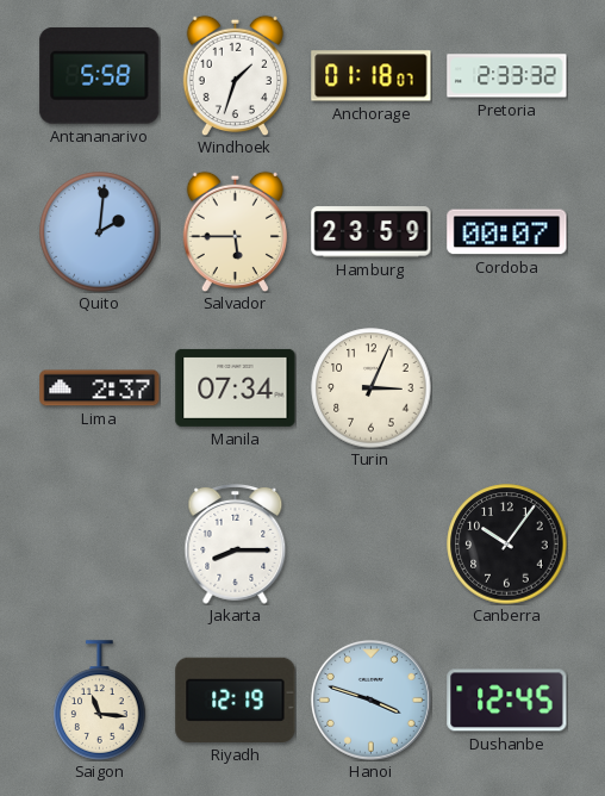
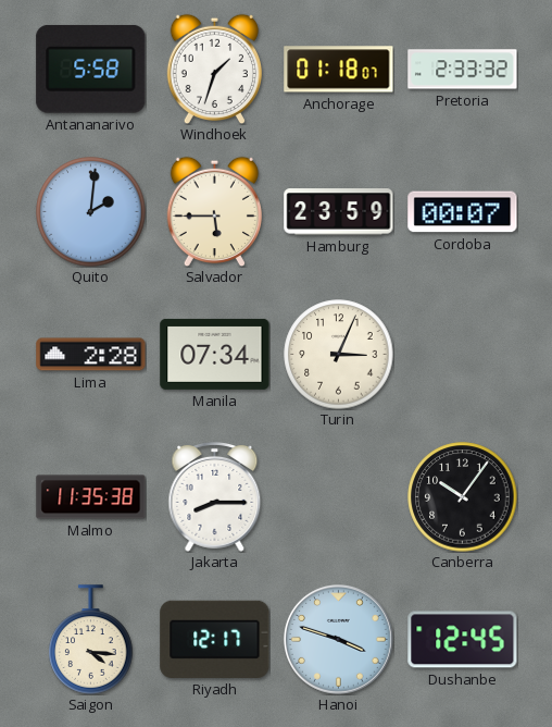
Lima: 2:37 -> 2:28 (91, 355)
Malmo: none -> 11:35 (91, 497)
Saigon: 11:16 -> 4:16 (91, 640)
Riyadh: 12:19 -> 12:17 (215, 639)
